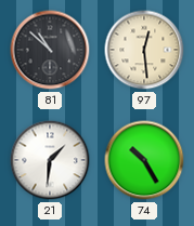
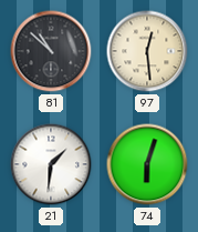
74: 10:25 -> 6:03 (147, 164)
